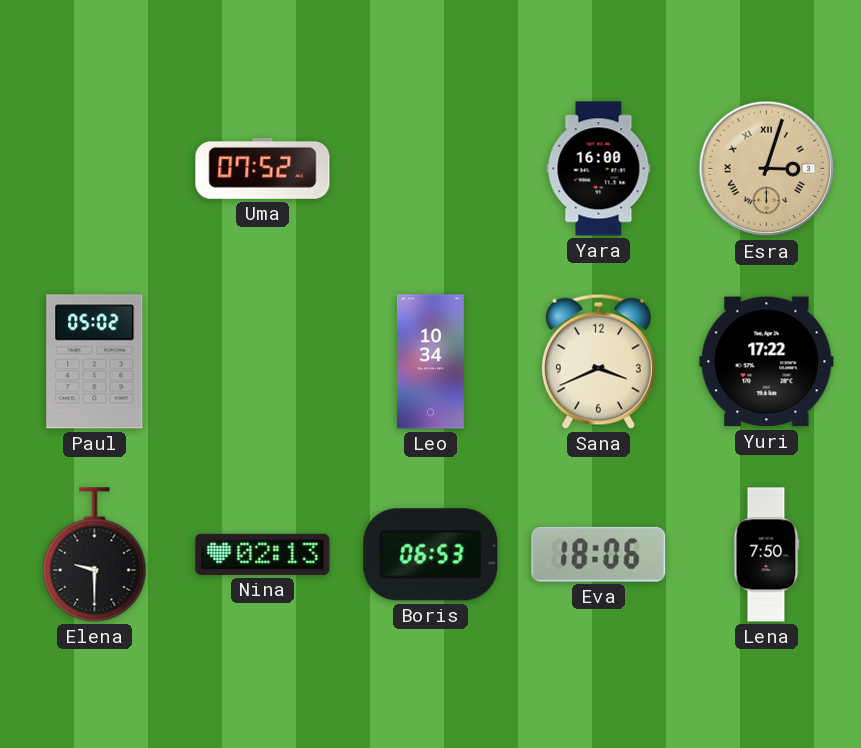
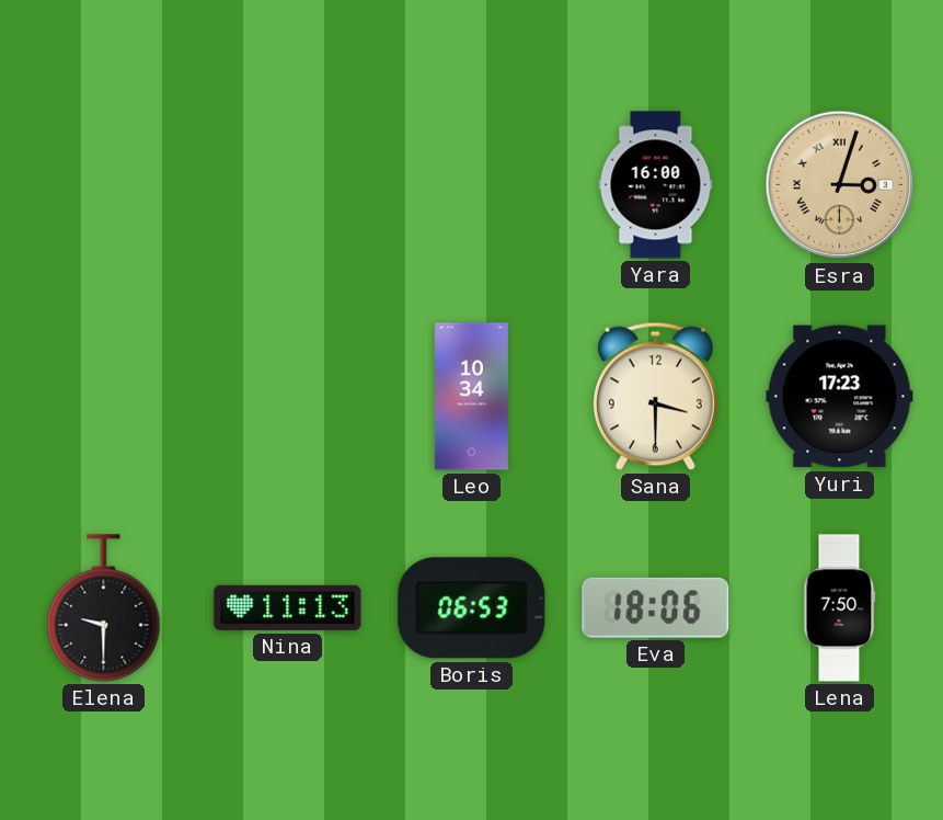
Uma: 07:52 -> none (263, 169)
Paul: 05:02 -> none (95, 362)
Sana: 3:41 -> 3:30 (655, 396)
Yuri: 17:22 -> 17:23 (840, 397)
Nina: 02:13 -> 11:13 (288, 607)
